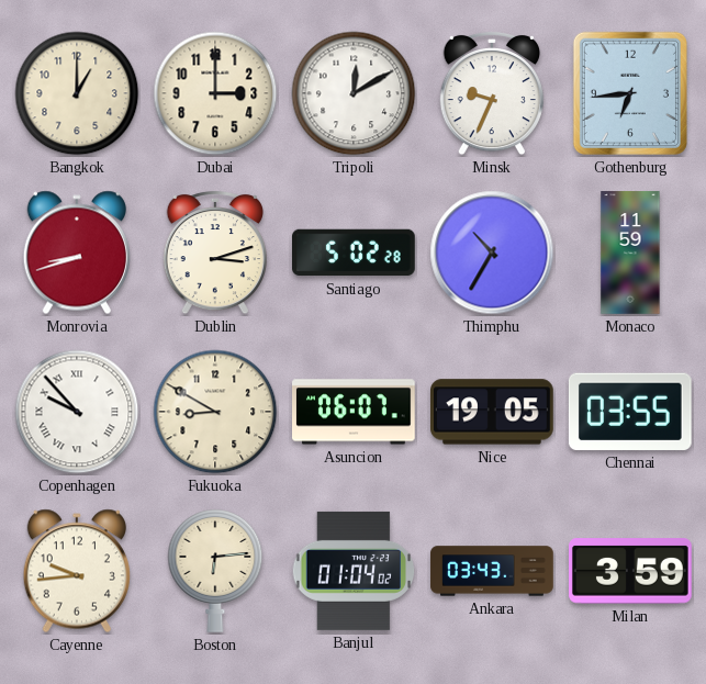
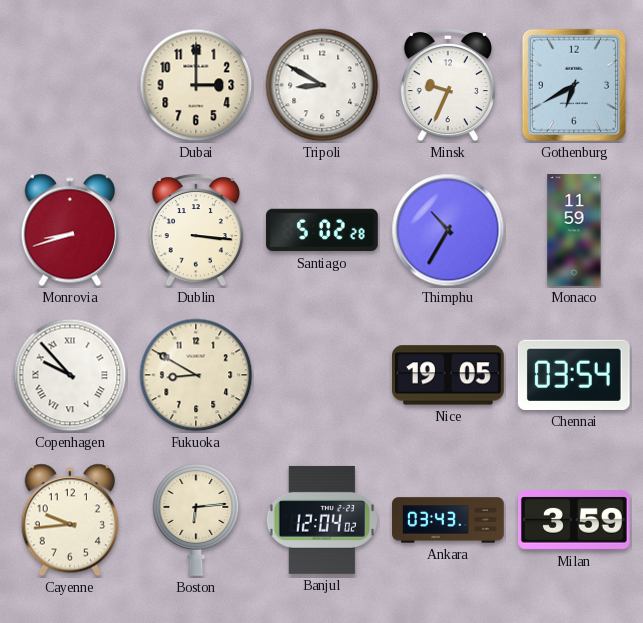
Bangkok: 1:00 -> none (77, 93)
Tripoli: 12:10 -> 8:50 (322, 85)
Gothenburg: 6:44 -> 6:40 (574, 85)
Dublin: 3:12 -> 3:16 (196, 230)
Asuncion: 06:07 -> none (355, 412)
Chennai: 03:55 -> 03:54 (574, 375)
Banjul: 01:04 -> 12:04 (322, 520)
